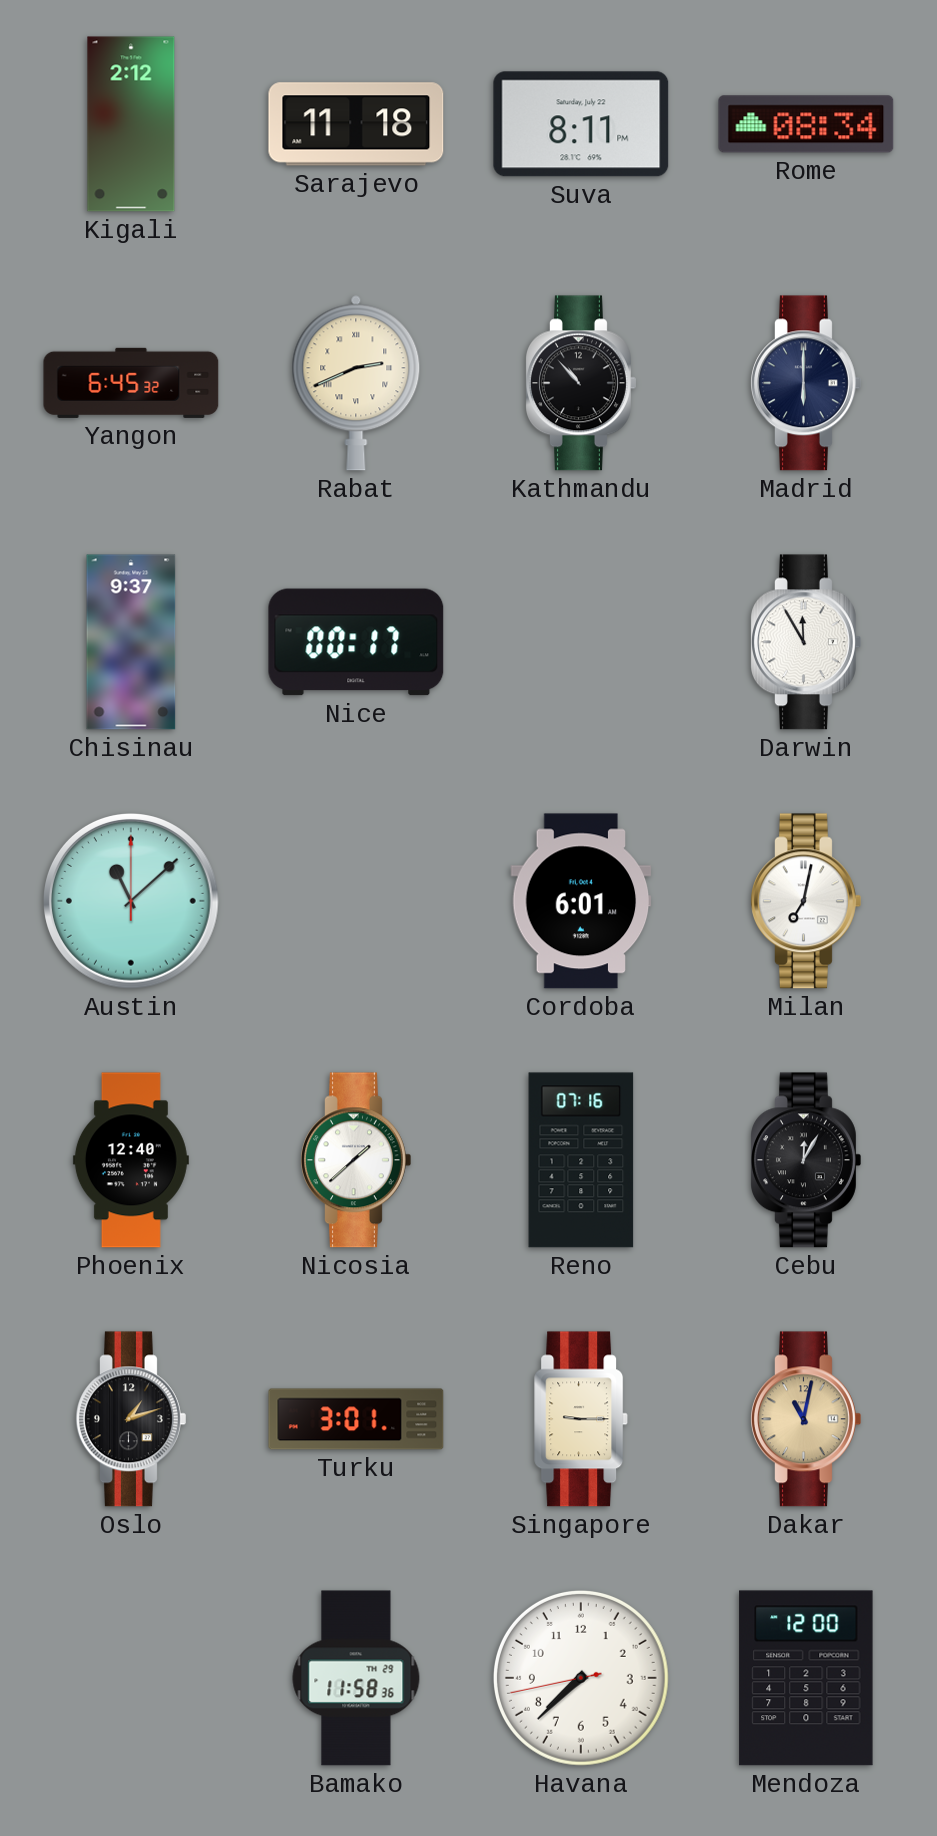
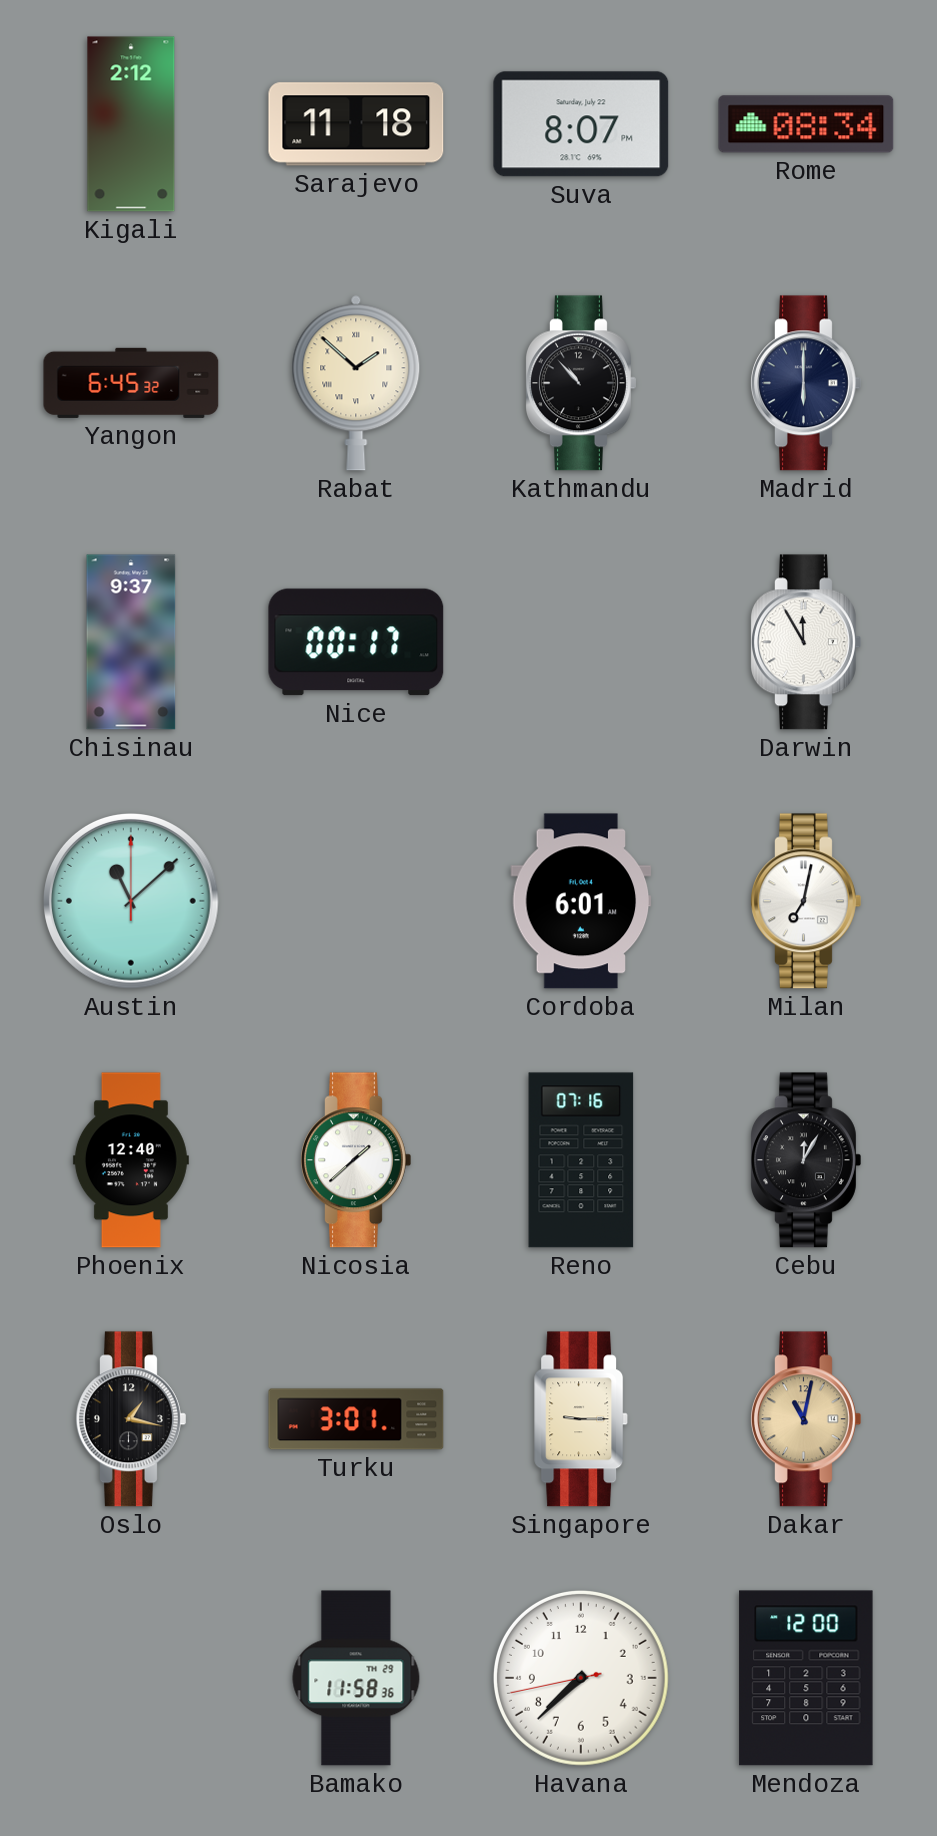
Suva: 8:11 -> 8:07 (581, 124)
Rabat: 2:41 -> 1:52 (356, 383)
Oslo: 1:12 -> 1:17 (131, 1419)
